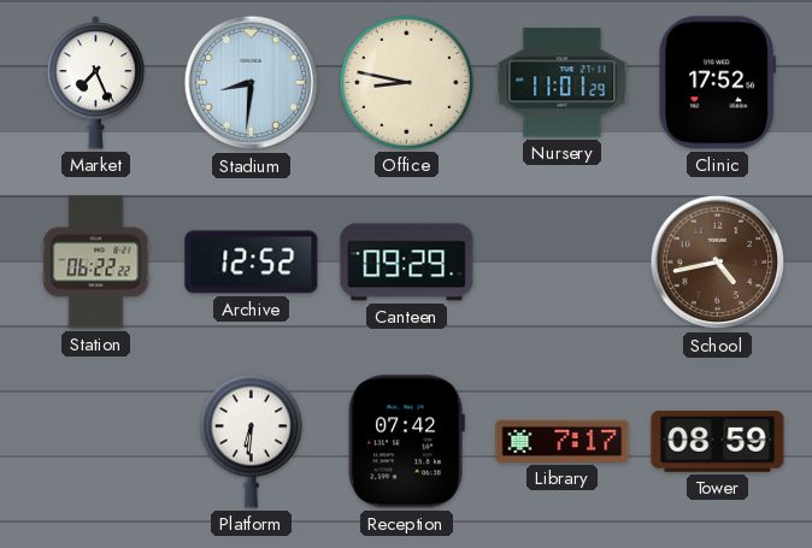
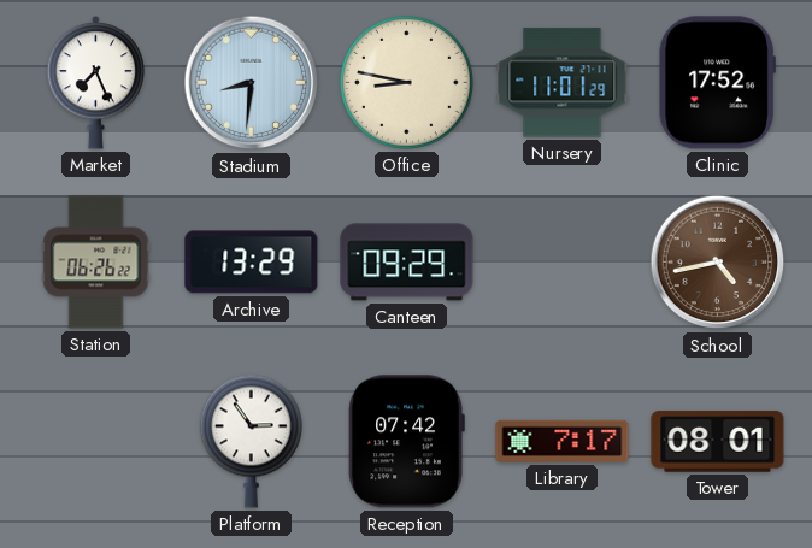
Station: 06:22 -> 06:26 (96, 263)
Archive: 12:52 -> 13:29 (252, 263)
Platform: 6:31 -> 2:54 (251, 441)
Tower: 08:59 -> 08:01 (718, 442)
